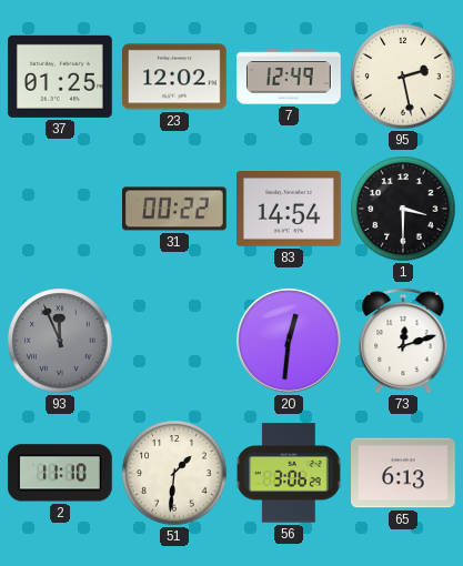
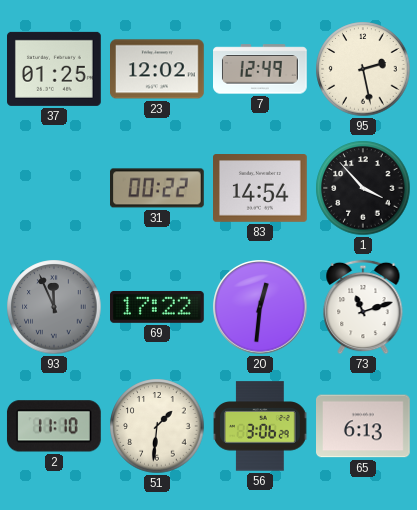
1: 3:30 -> 3:53 (363, 188)
69: none -> 17:22 (158, 307)
73: 12:12 -> 11:12 (363, 307)
